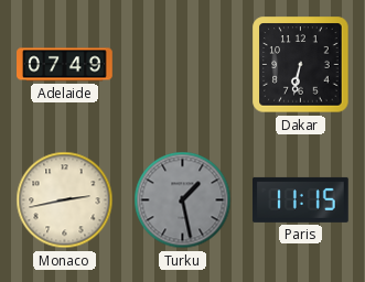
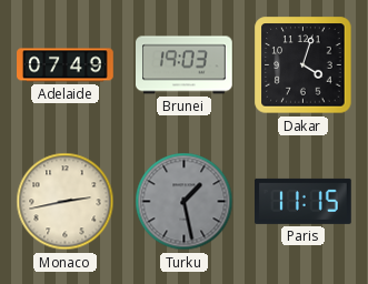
Brunei: none -> 19:03 (185, 65)
Dakar: 6:32 -> 4:03 (304, 65)
